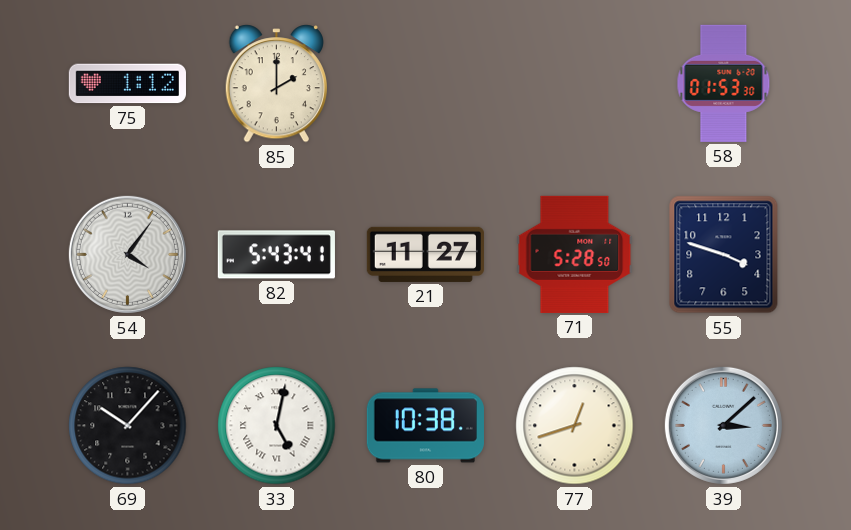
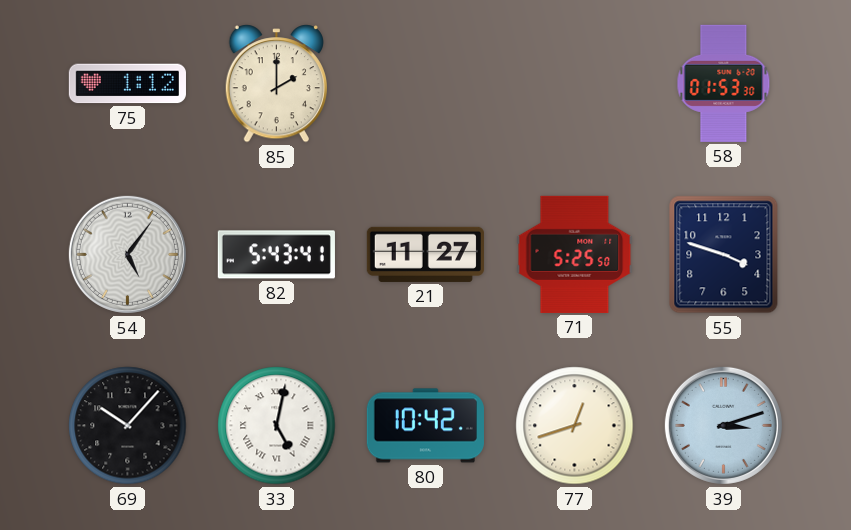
54: 4:06 -> 5:06 (127, 254)
71: 5:28 -> 5:25 (575, 254)
80: 10:38 -> 10:42 (425, 426)
39: 3:08 -> 3:12 (723, 425)
